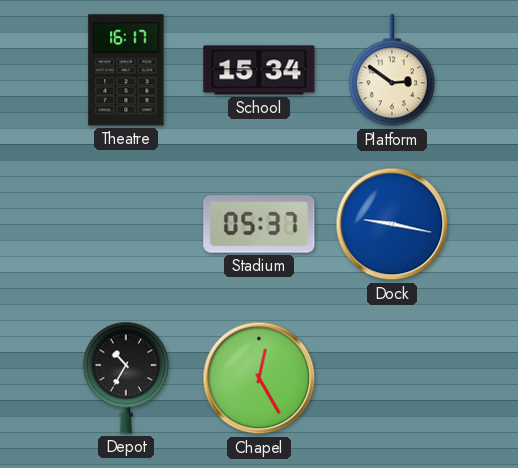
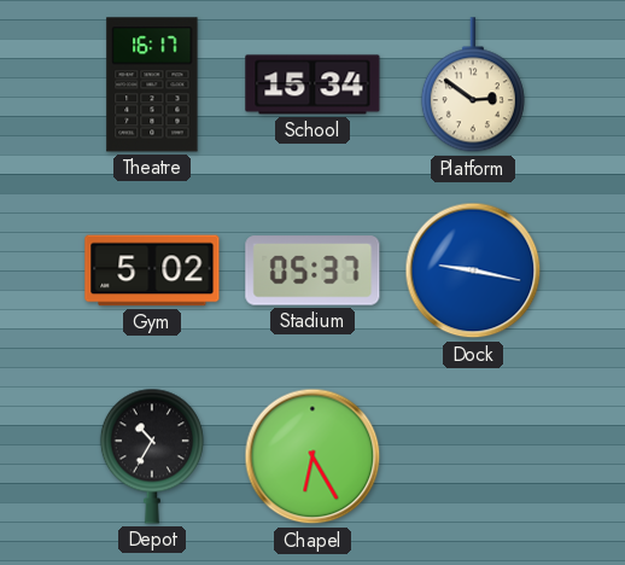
Gym: none -> 5:02 (152, 270)
Chapel: 12:25 -> 6:25 (312, 456)
